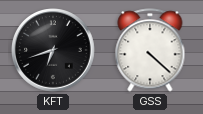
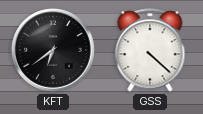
KFT: 6:42 -> 6:39 (54, 51)
